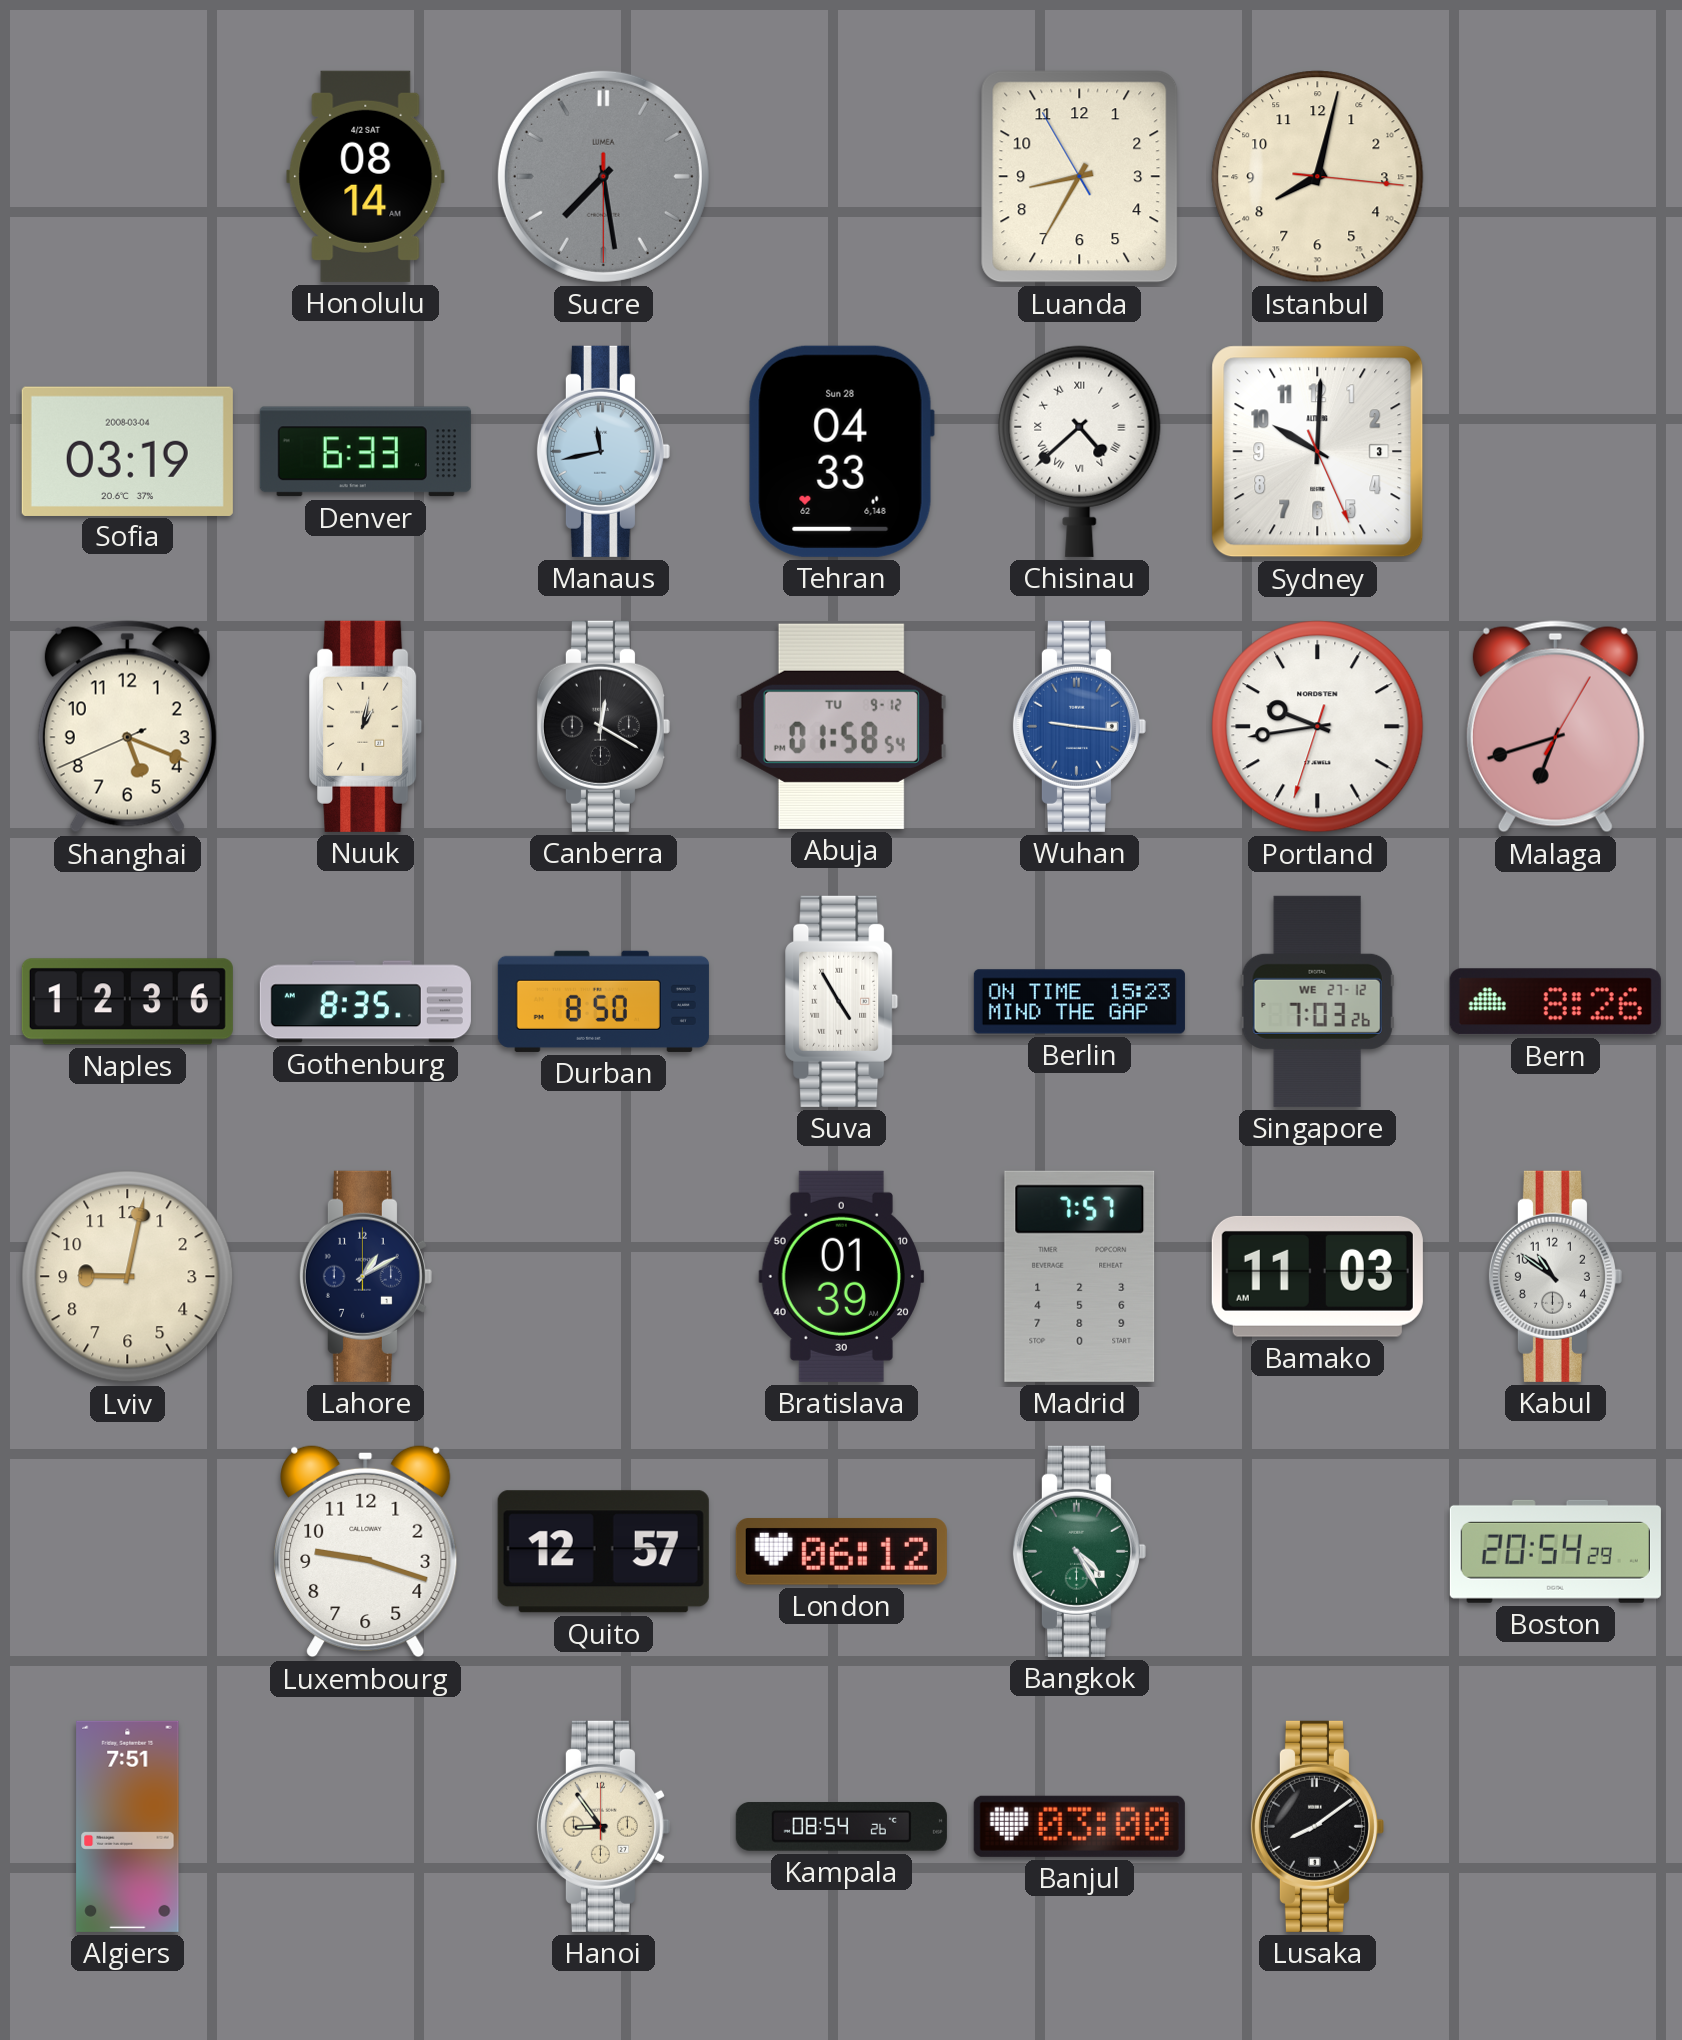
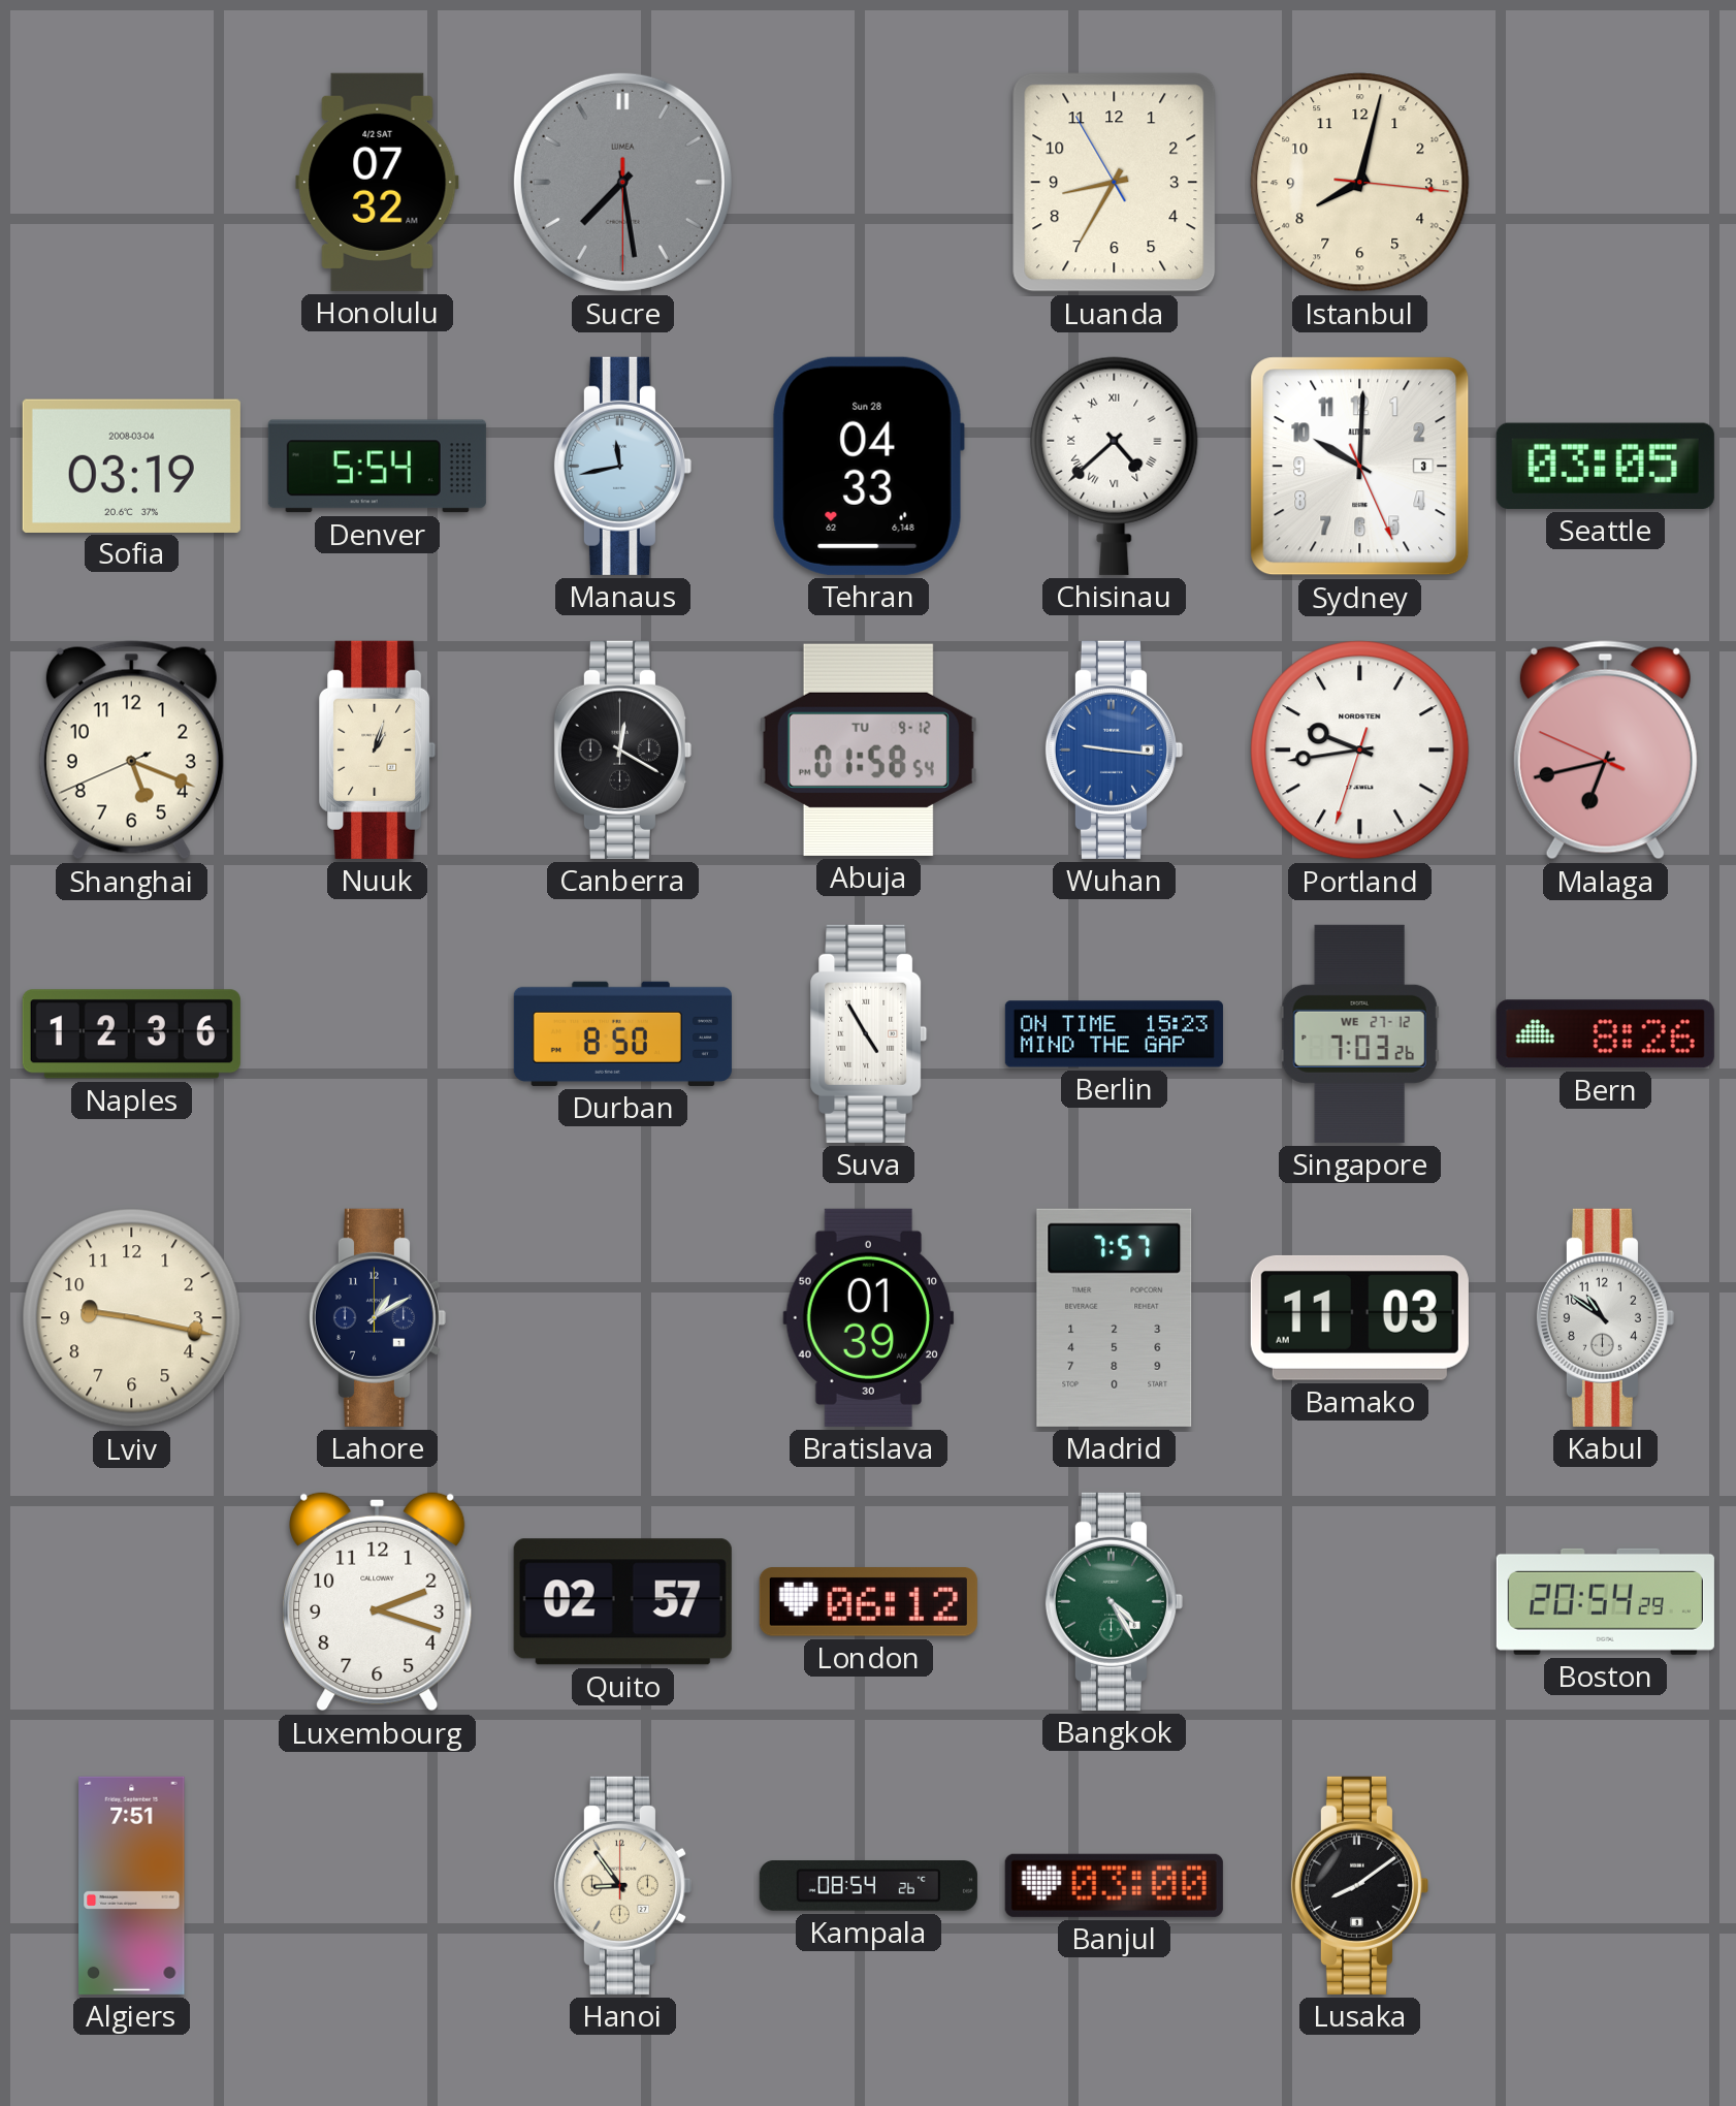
Honolulu: 08:14 -> 07:32 (378, 182)
Denver: 6:33 -> 5:54 (377, 467)
Seattle: none -> 03:05 (1605, 466)
Nuuk: 1:02 -> 1:03 (378, 749)
Malaga: 6:42:05 -> 6:42:49 (1605, 751)
Gothenburg: 8:35 -> none (365, 1002)
Lviv: 9:02 -> 9:17 (132, 1318)
Luxembourg: 9:18 -> 2:18 (378, 1601)
Quito: 12:57 -> 02:57 (622, 1602)
